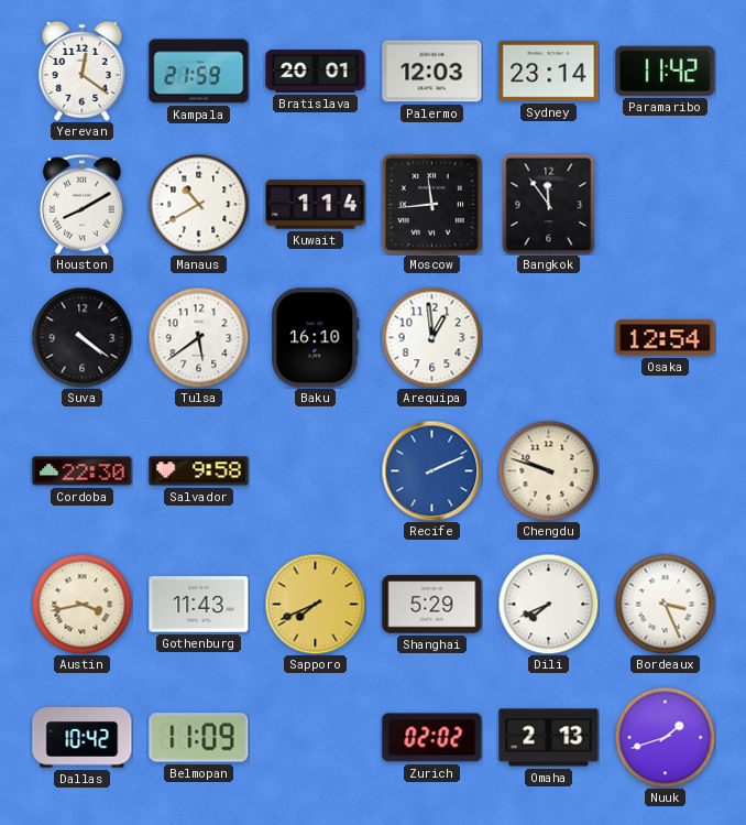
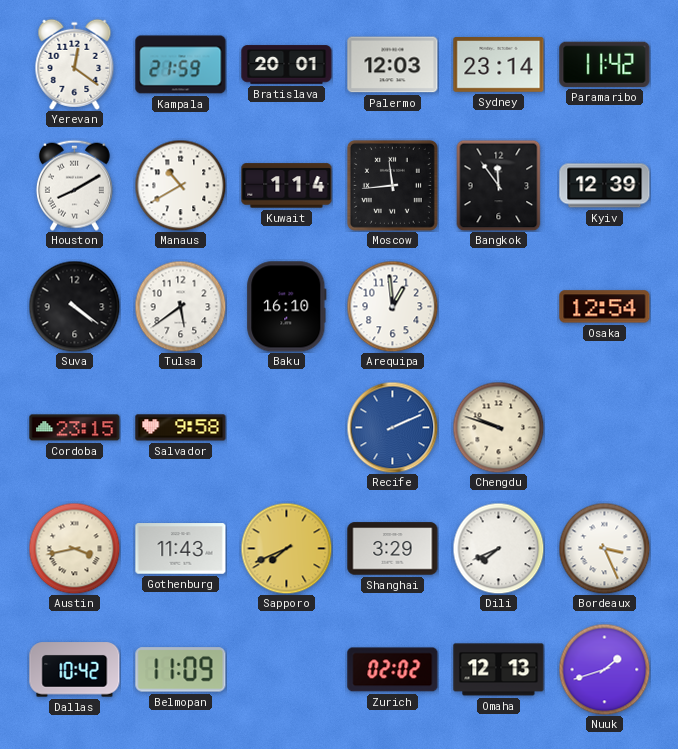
Kyiv: none -> 12:39 (605, 186)
Cordoba: 22:30 -> 23:15 (75, 428)
Shanghai: 5:29 -> 3:29 (393, 549)
Omaha: 2:13 -> 12:13 (499, 670)
